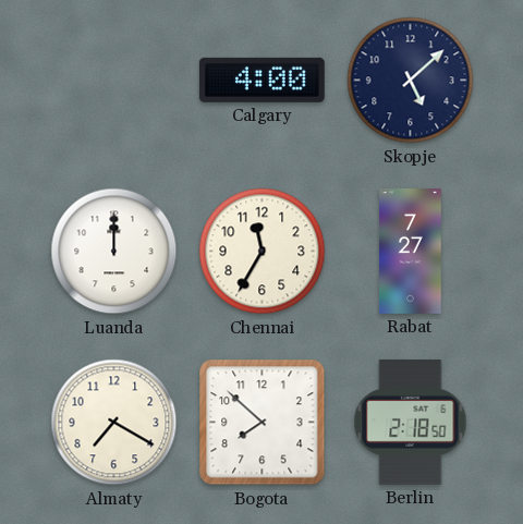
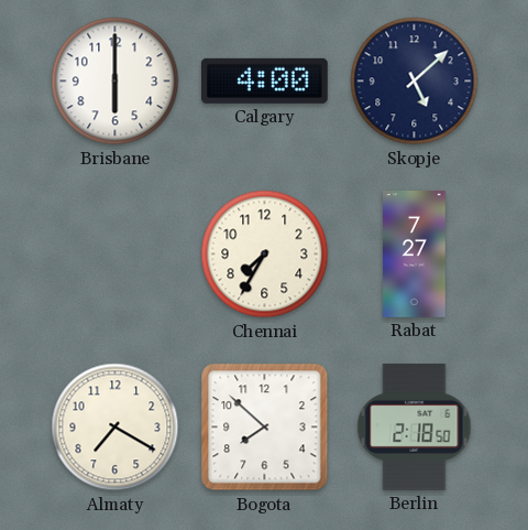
Brisbane: none -> 6:00 (116, 82)
Luanda: 12:00 -> none (114, 252)
Chennai: 11:35 -> 7:35 (265, 255)
